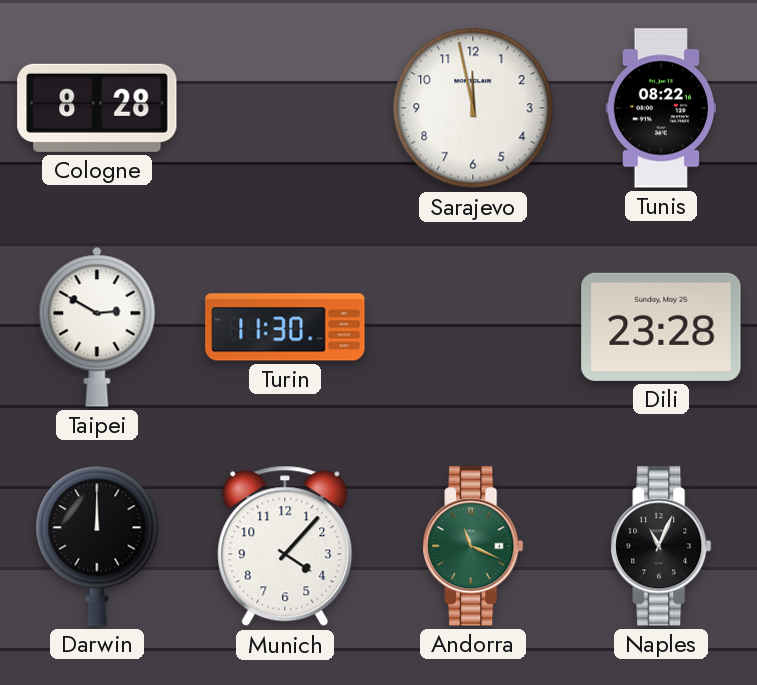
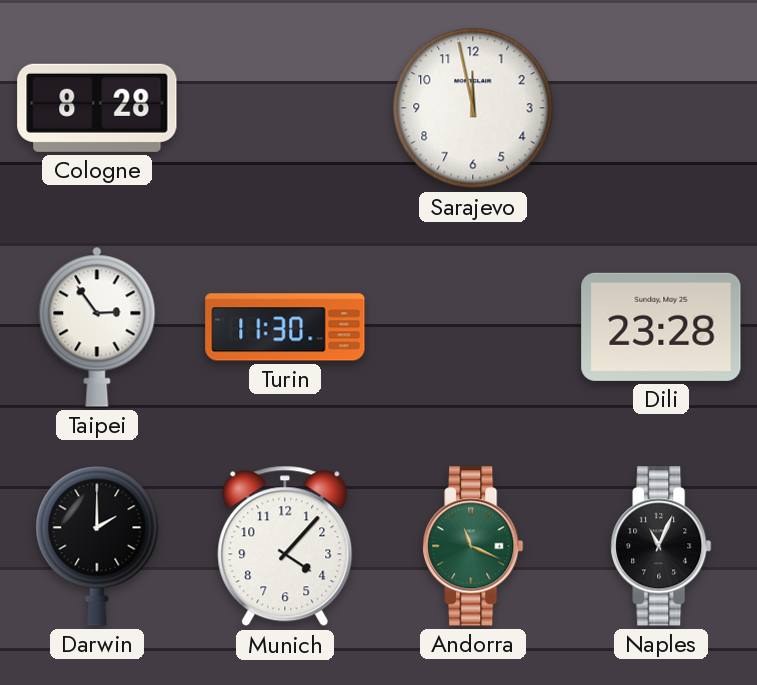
Tunis: 08:22 -> none (661, 108)
Taipei: 2:50 -> 2:54 (97, 327)
Darwin: 12:00 -> 2:00 (97, 546)
